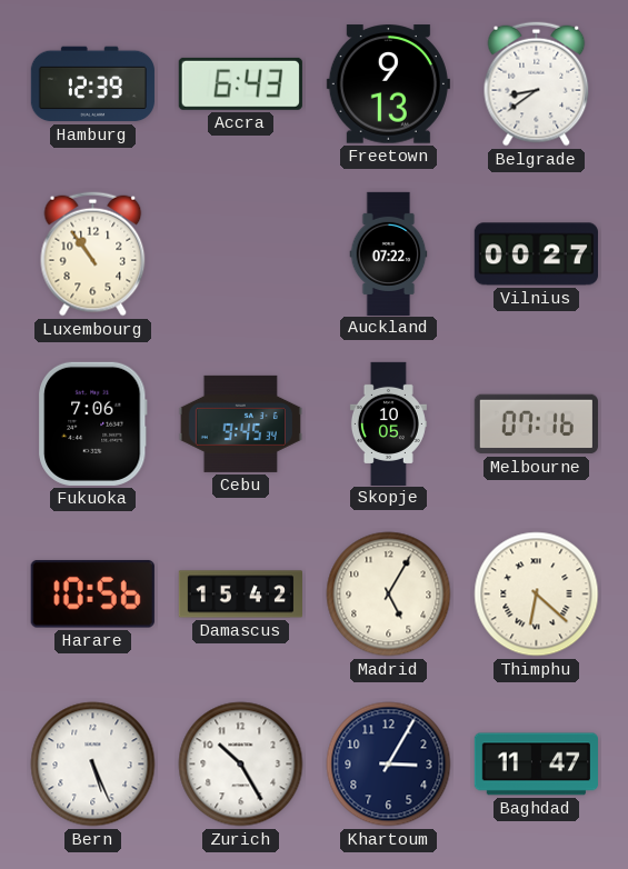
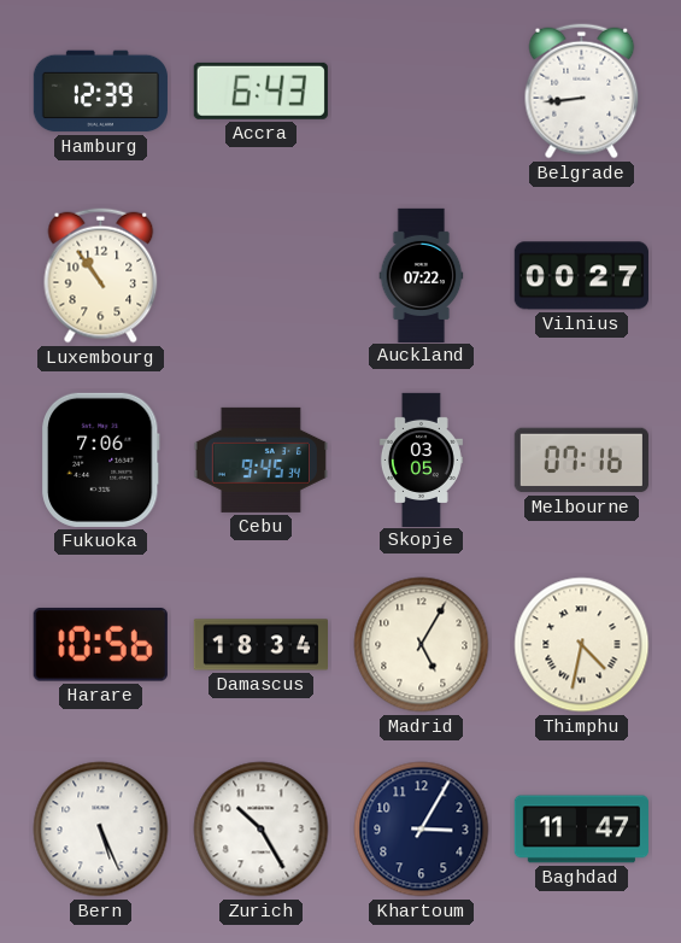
Freetown: 9:13 -> none (388, 84)
Belgrade: 8:39 -> 8:44 (582, 92)
Skopje: 10:05 -> 03:05 (421, 459)
Damascus: 15:42 -> 18:34 (260, 645)
Thimphu: 6:22 -> 4:32 (582, 645)
